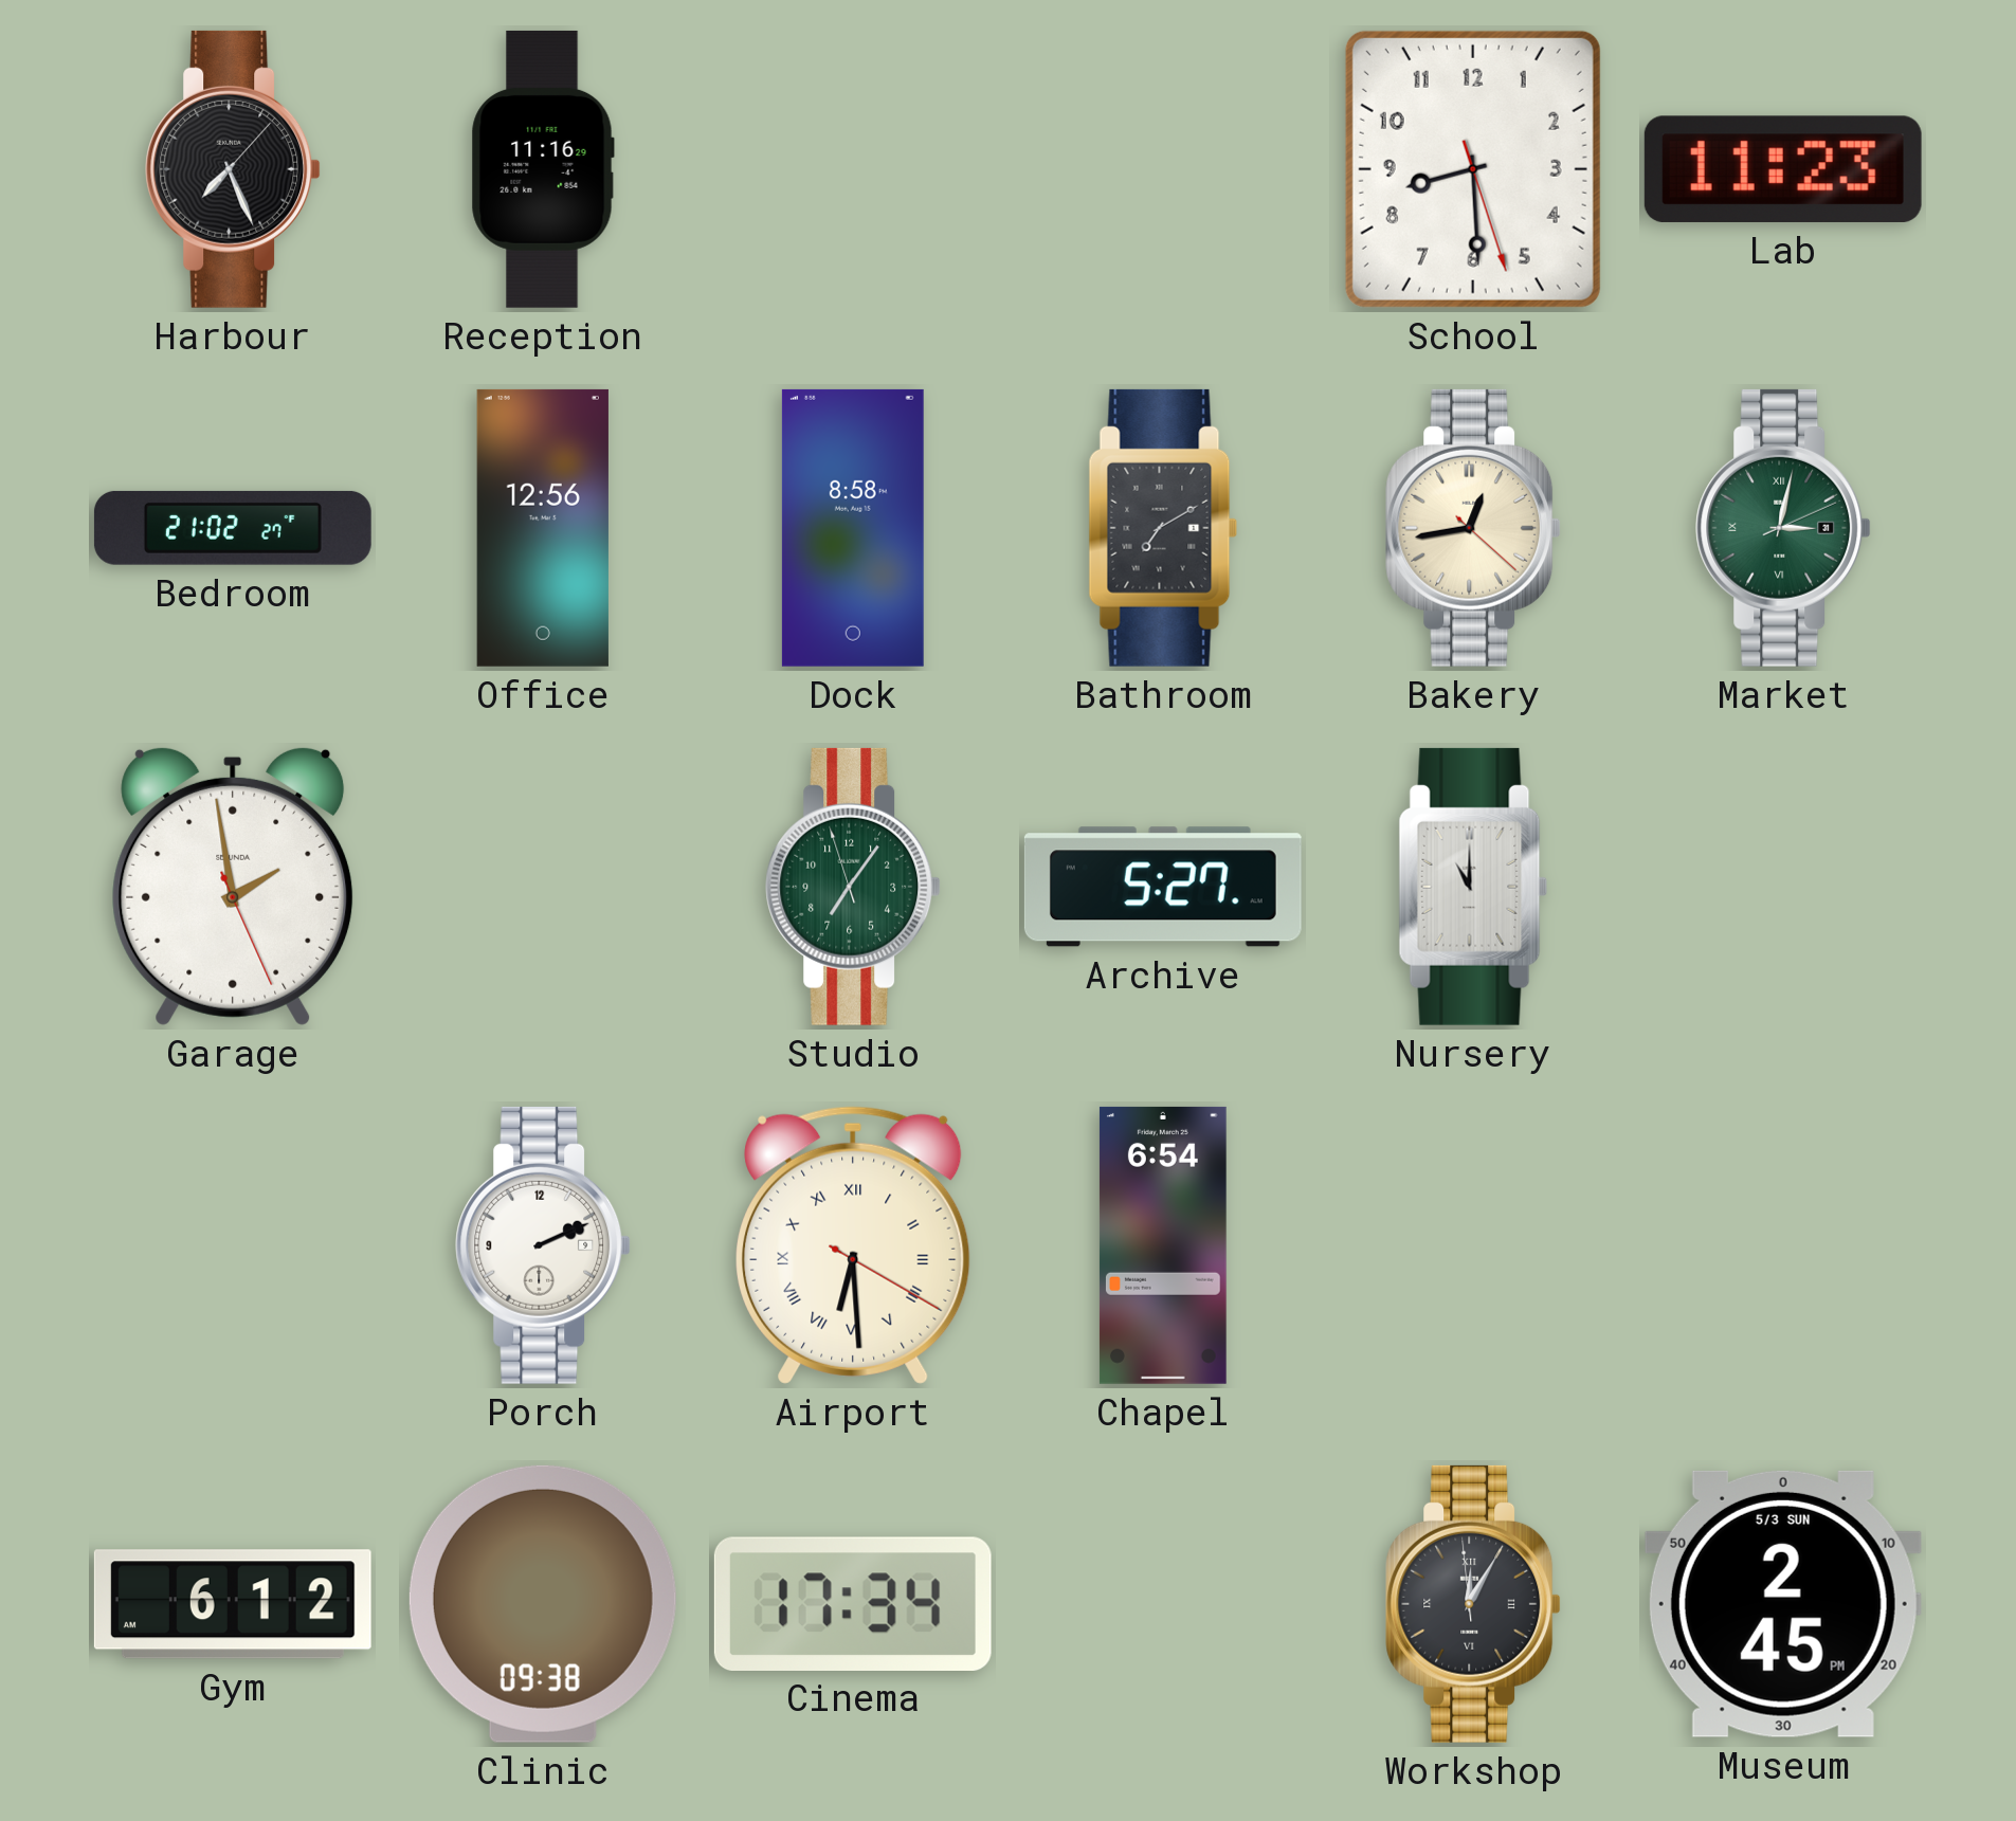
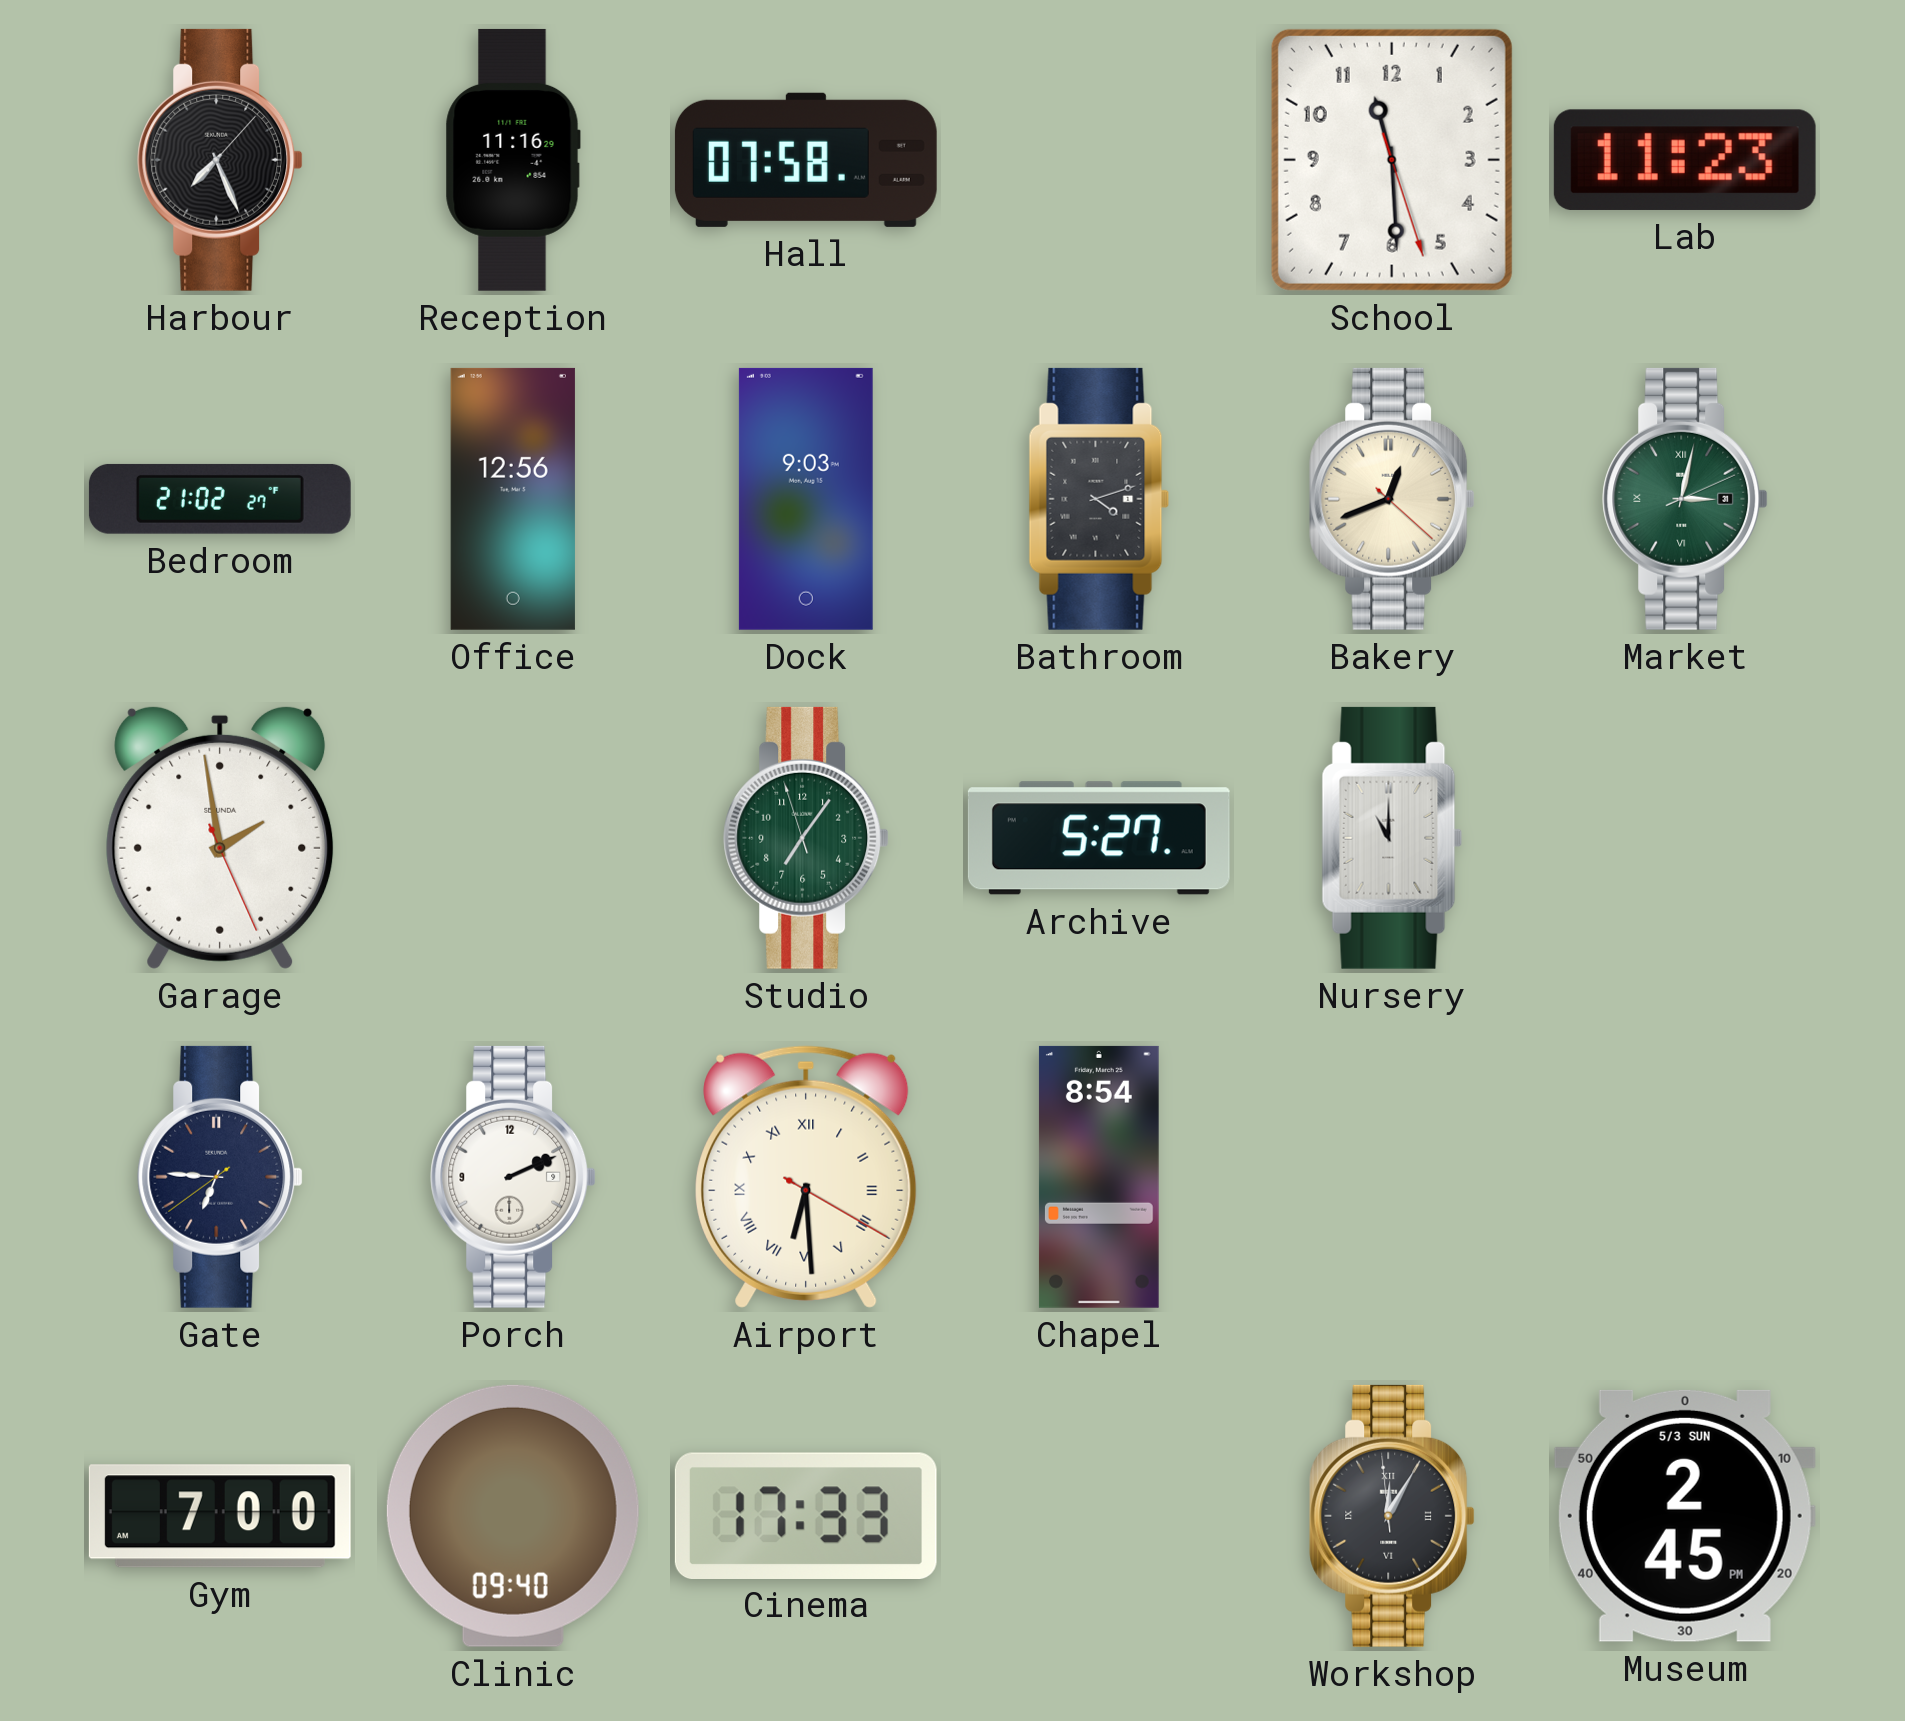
Hall: none -> 07:58 (806, 160)
School: 8:29 -> 11:29 (1392, 160)
Dock: 8:58 -> 9:03 (806, 499)
Bathroom: 7:10 -> 4:12 (1099, 499)
Bakery: 12:43 -> 12:41 (1392, 499)
Gate: none -> 6:45 (220, 1177)
Chapel: 6:54 -> 8:54 (1099, 1177)
Gym: 6:12 -> 7:00 (220, 1516)
Clinic: 09:38 -> 09:40 (513, 1516)
Cinema: 17:34 -> 17:33 (806, 1515)
